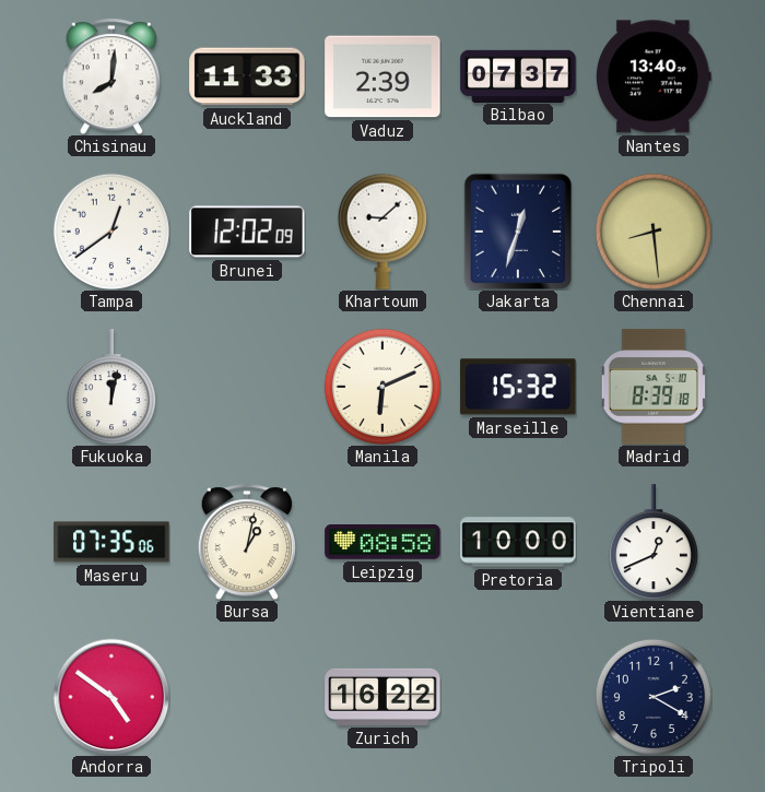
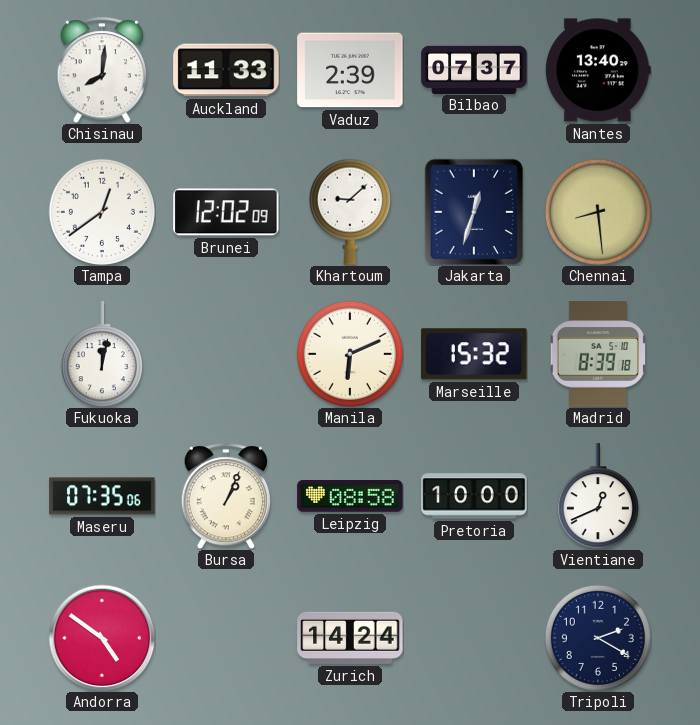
Bursa: 1:02 -> 1:04 (225, 496)
Zurich: 16:22 -> 14:24 (350, 638)
